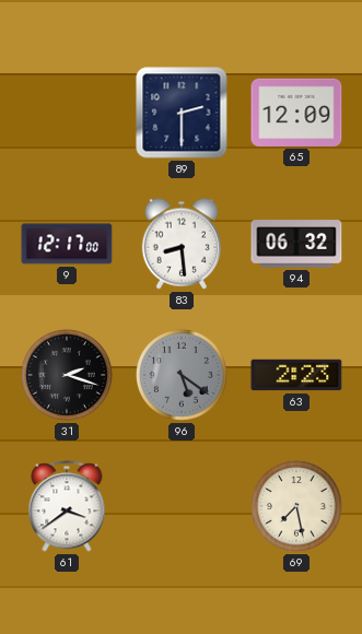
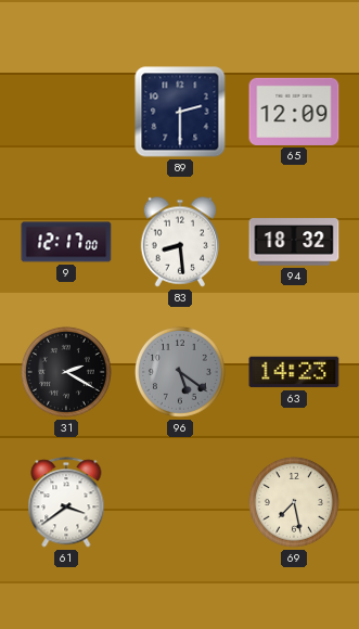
94: 06:32 -> 18:32 (294, 242)
31: 2:18 -> 2:20 (66, 372)
63: 2:23 -> 14:23 (294, 372)
